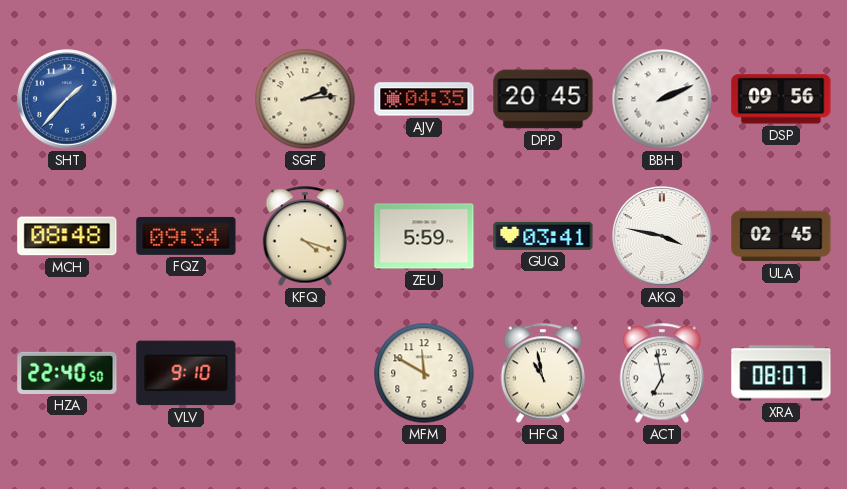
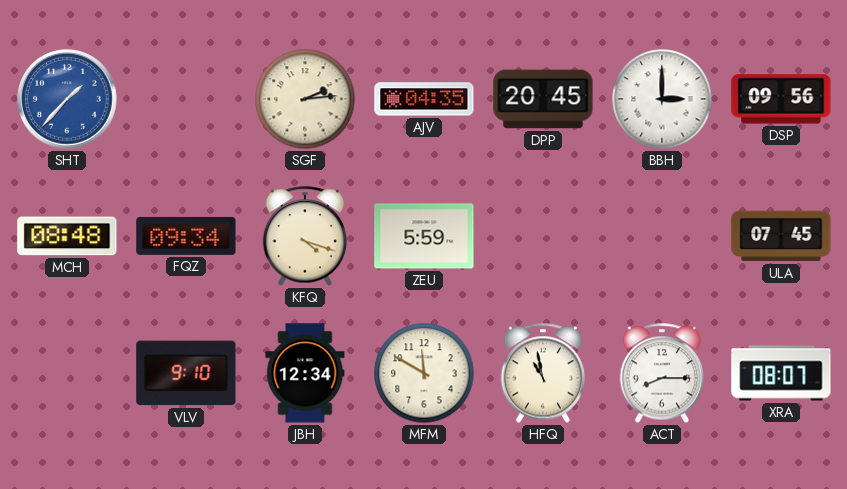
BBH: 2:11 -> 3:00 (662, 99)
GUQ: 03:41 -> none (543, 236)
AKQ: 3:47 -> none (662, 236)
ULA: 02:45 -> 07:45 (781, 236)
HZA: 22:40 -> none (67, 373)
JBH: none -> 12:34 (305, 373)
ACT: 6:58 -> 8:15 (662, 373)
